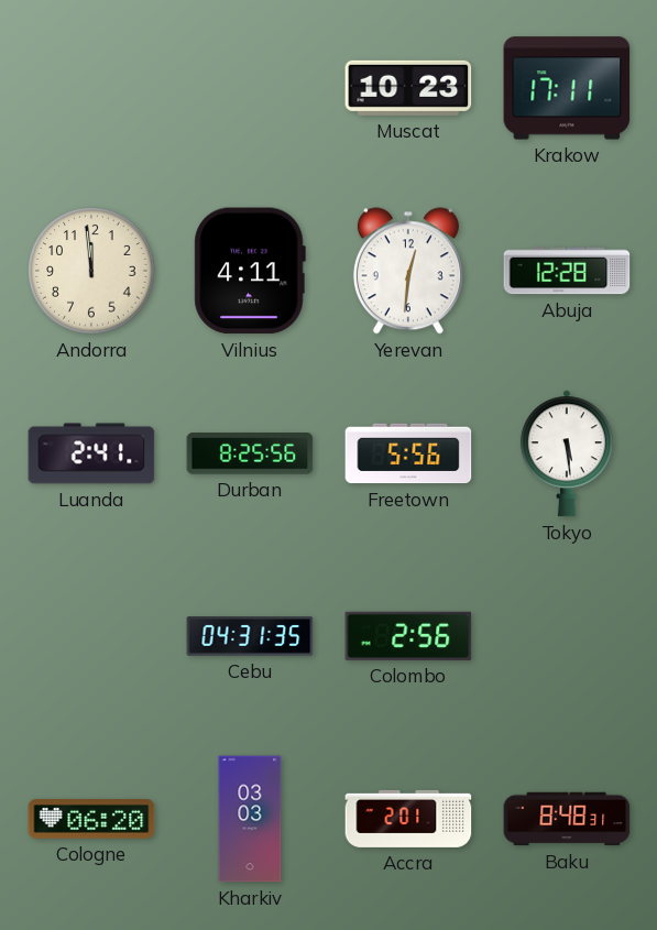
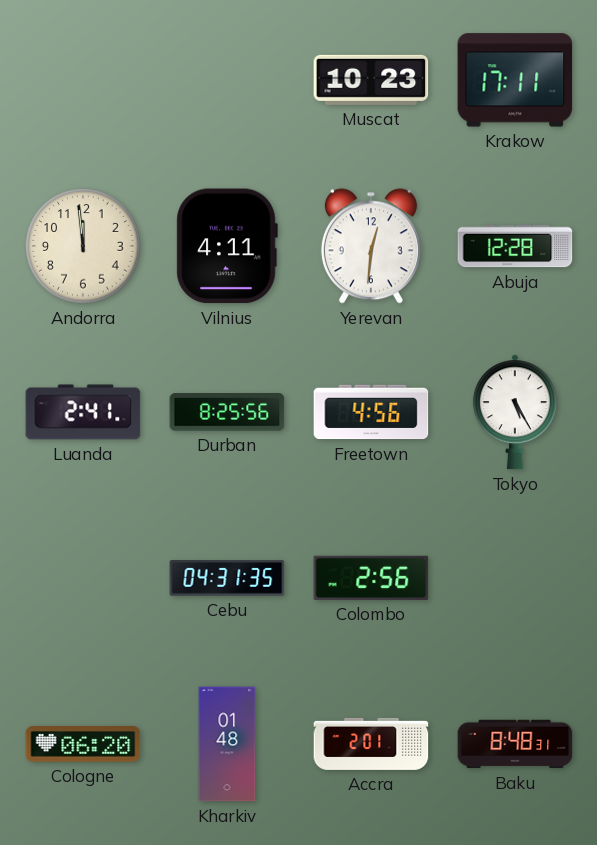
Freetown: 5:56 -> 4:56 (371, 412)
Tokyo: 5:29 -> 5:25 (515, 412)
Kharkiv: 03:03 -> 01:48 (227, 744)
